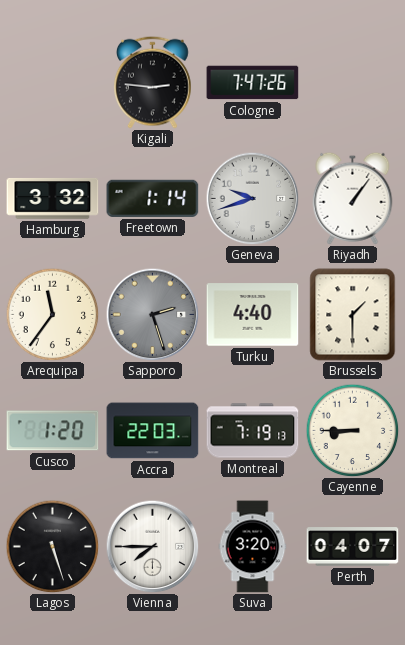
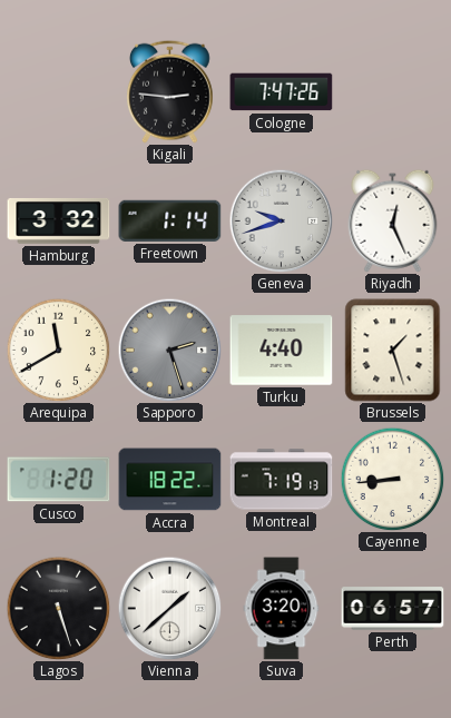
Riyadh: 1:06 -> 12:26 (393, 220)
Arequipa: 11:36 -> 11:40 (58, 350)
Brussels: 1:30 -> 1:27 (393, 351)
Accra: 22:03 -> 18:22 (170, 480)
Cayenne: 8:45 -> 8:44 (392, 479)
Vienna: 7:45 -> 1:38 (169, 608)
Perth: 04:07 -> 06:57 (393, 609)
